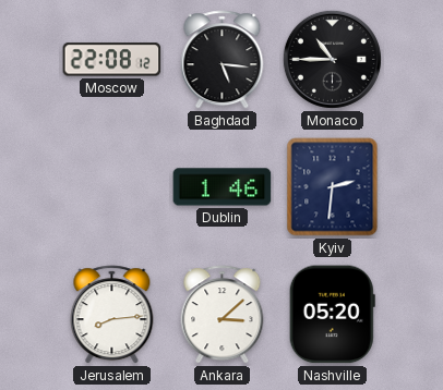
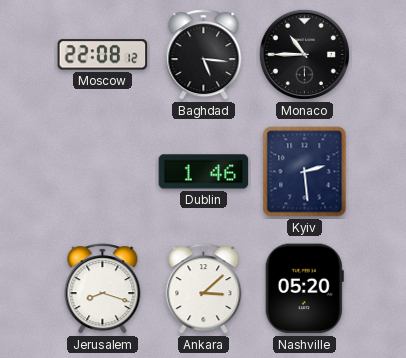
Kyiv: 2:31 -> 2:29 (305, 172)
Jerusalem: 8:14 -> 8:18 (103, 289)
